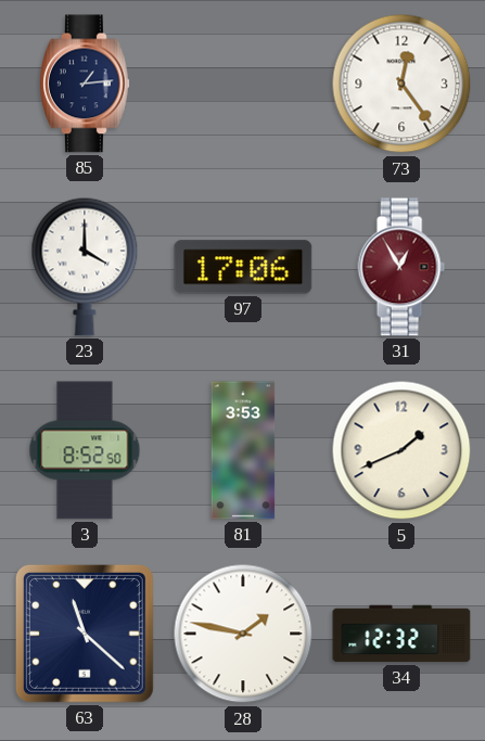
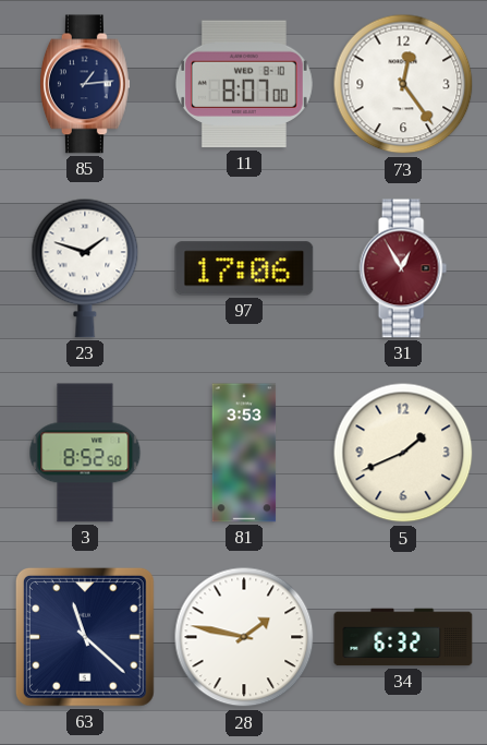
11: none -> 8:07 (244, 84)
23: 4:00 -> 1:48 (85, 268)
34: 12:32 -> 6:32 (403, 637)
